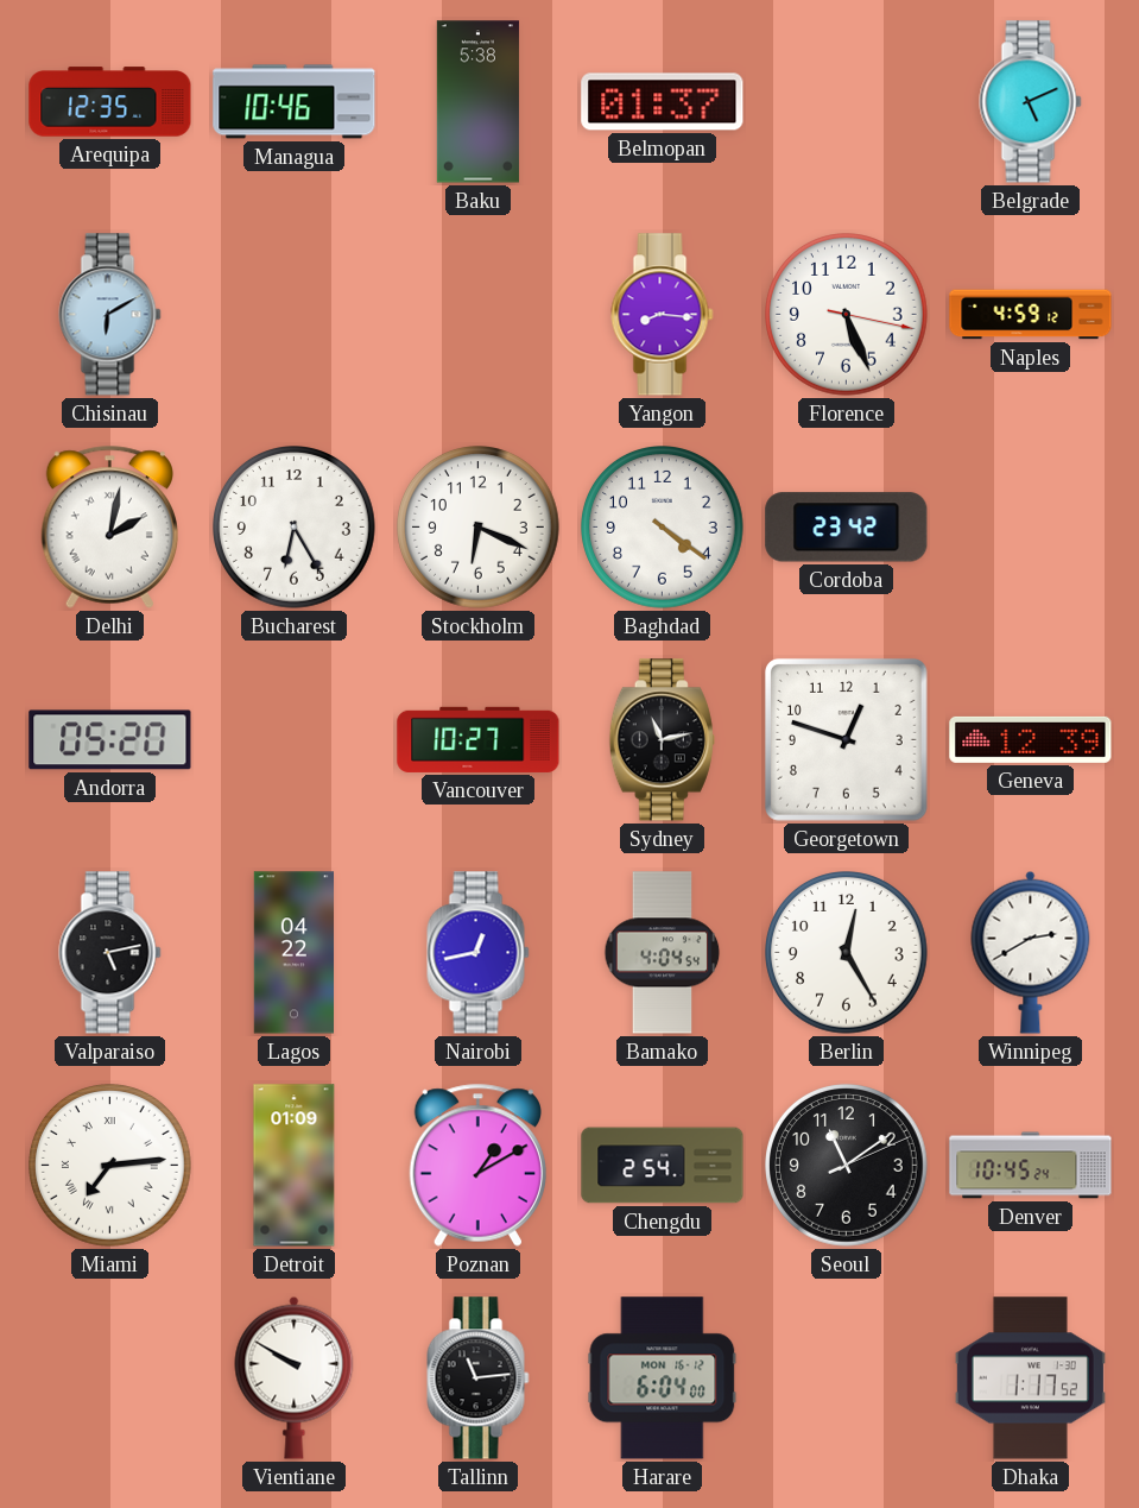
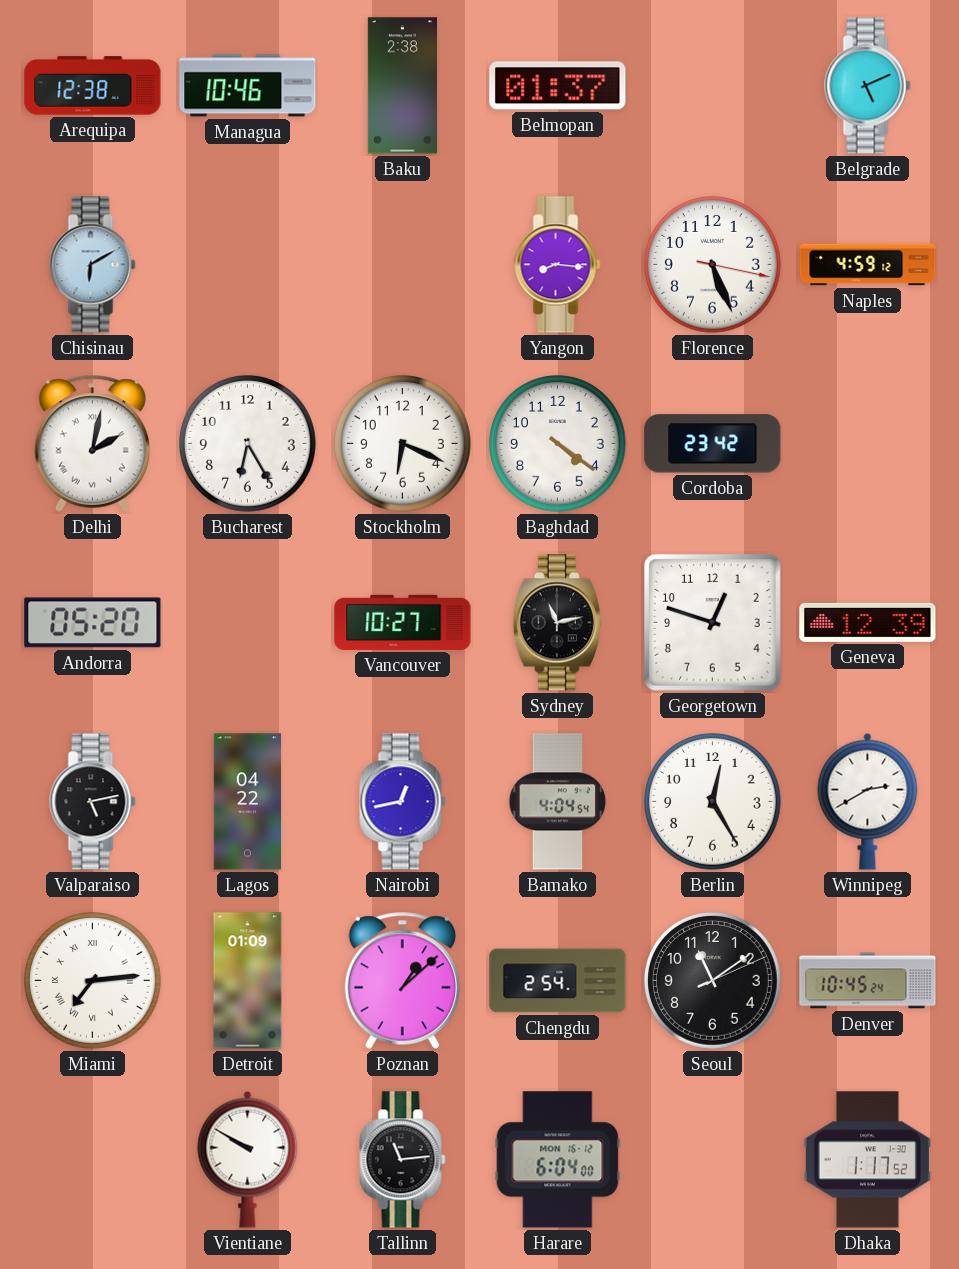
Arequipa: 12:35 -> 12:38 (93, 86)
Baku: 5:38 -> 2:38 (402, 86)
Poznan: 1:10 -> 1:08 (402, 980)
